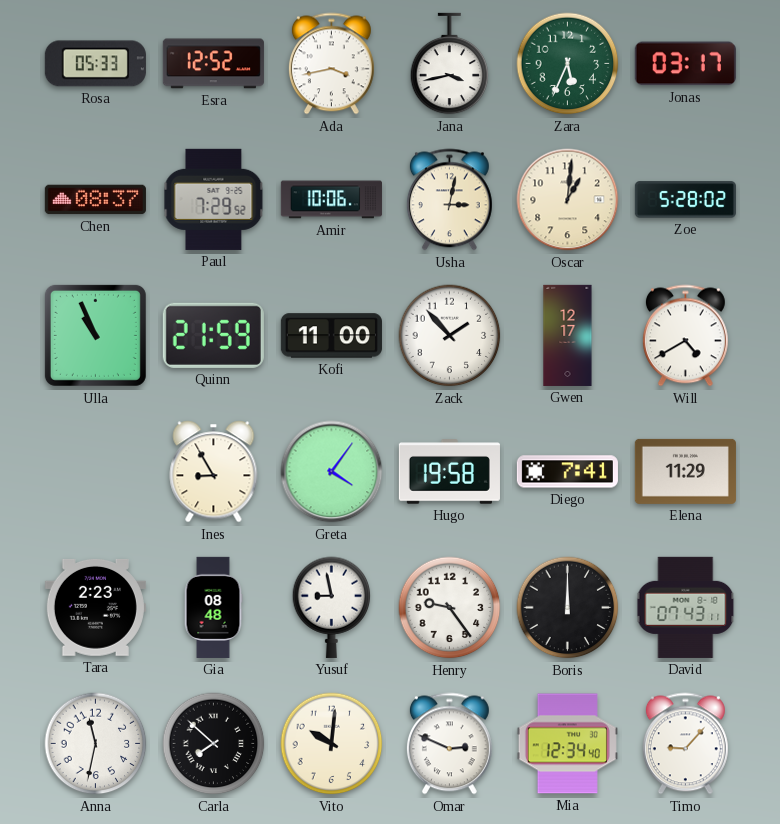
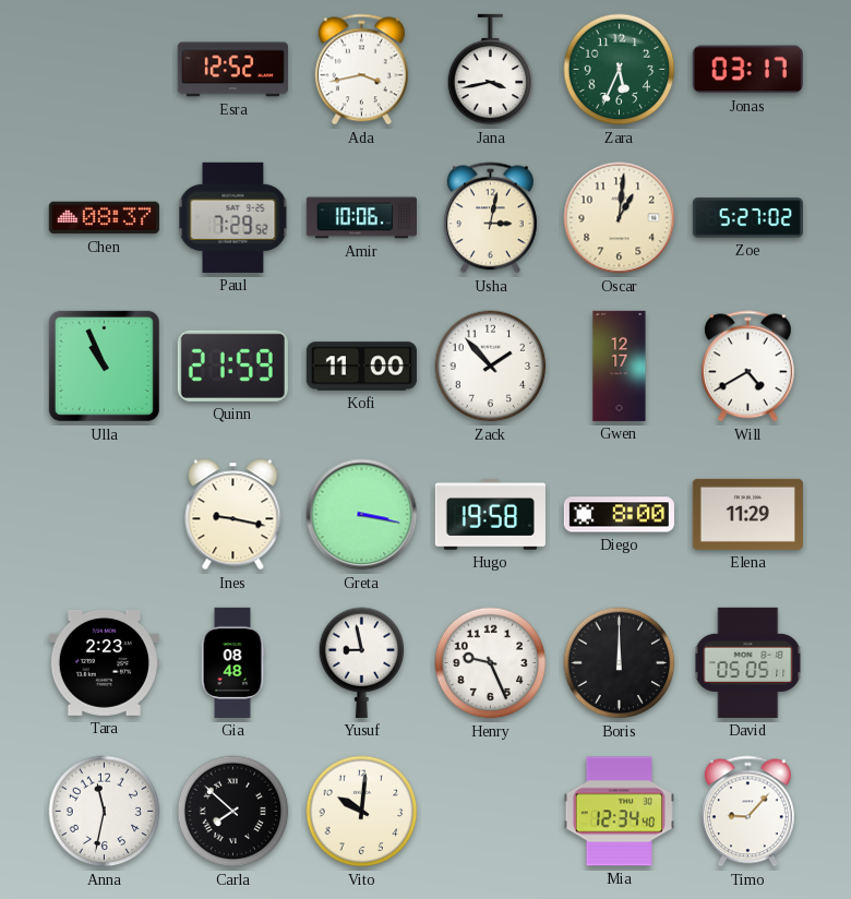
Rosa: 05:33 -> none (95, 64)
Zoe: 5:28 -> 5:27 (747, 218)
Ines: 8:55 -> 9:17 (233, 515)
Greta: 4:06 -> 3:17 (362, 515)
Diego: 7:41 -> 8:00 (619, 515)
Henry: 9:24 -> 9:26 (491, 663)
David: 07:43 -> 05:05 (748, 662)
Omar: 2:49 -> none (449, 744)
